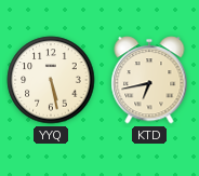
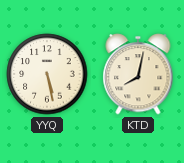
KTD: 6:43 -> 8:02 (138, 74)
